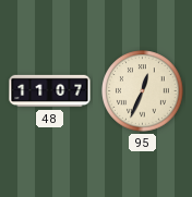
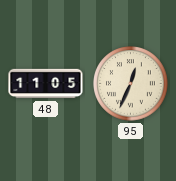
48: 11:07 -> 11:05 (46, 84)
